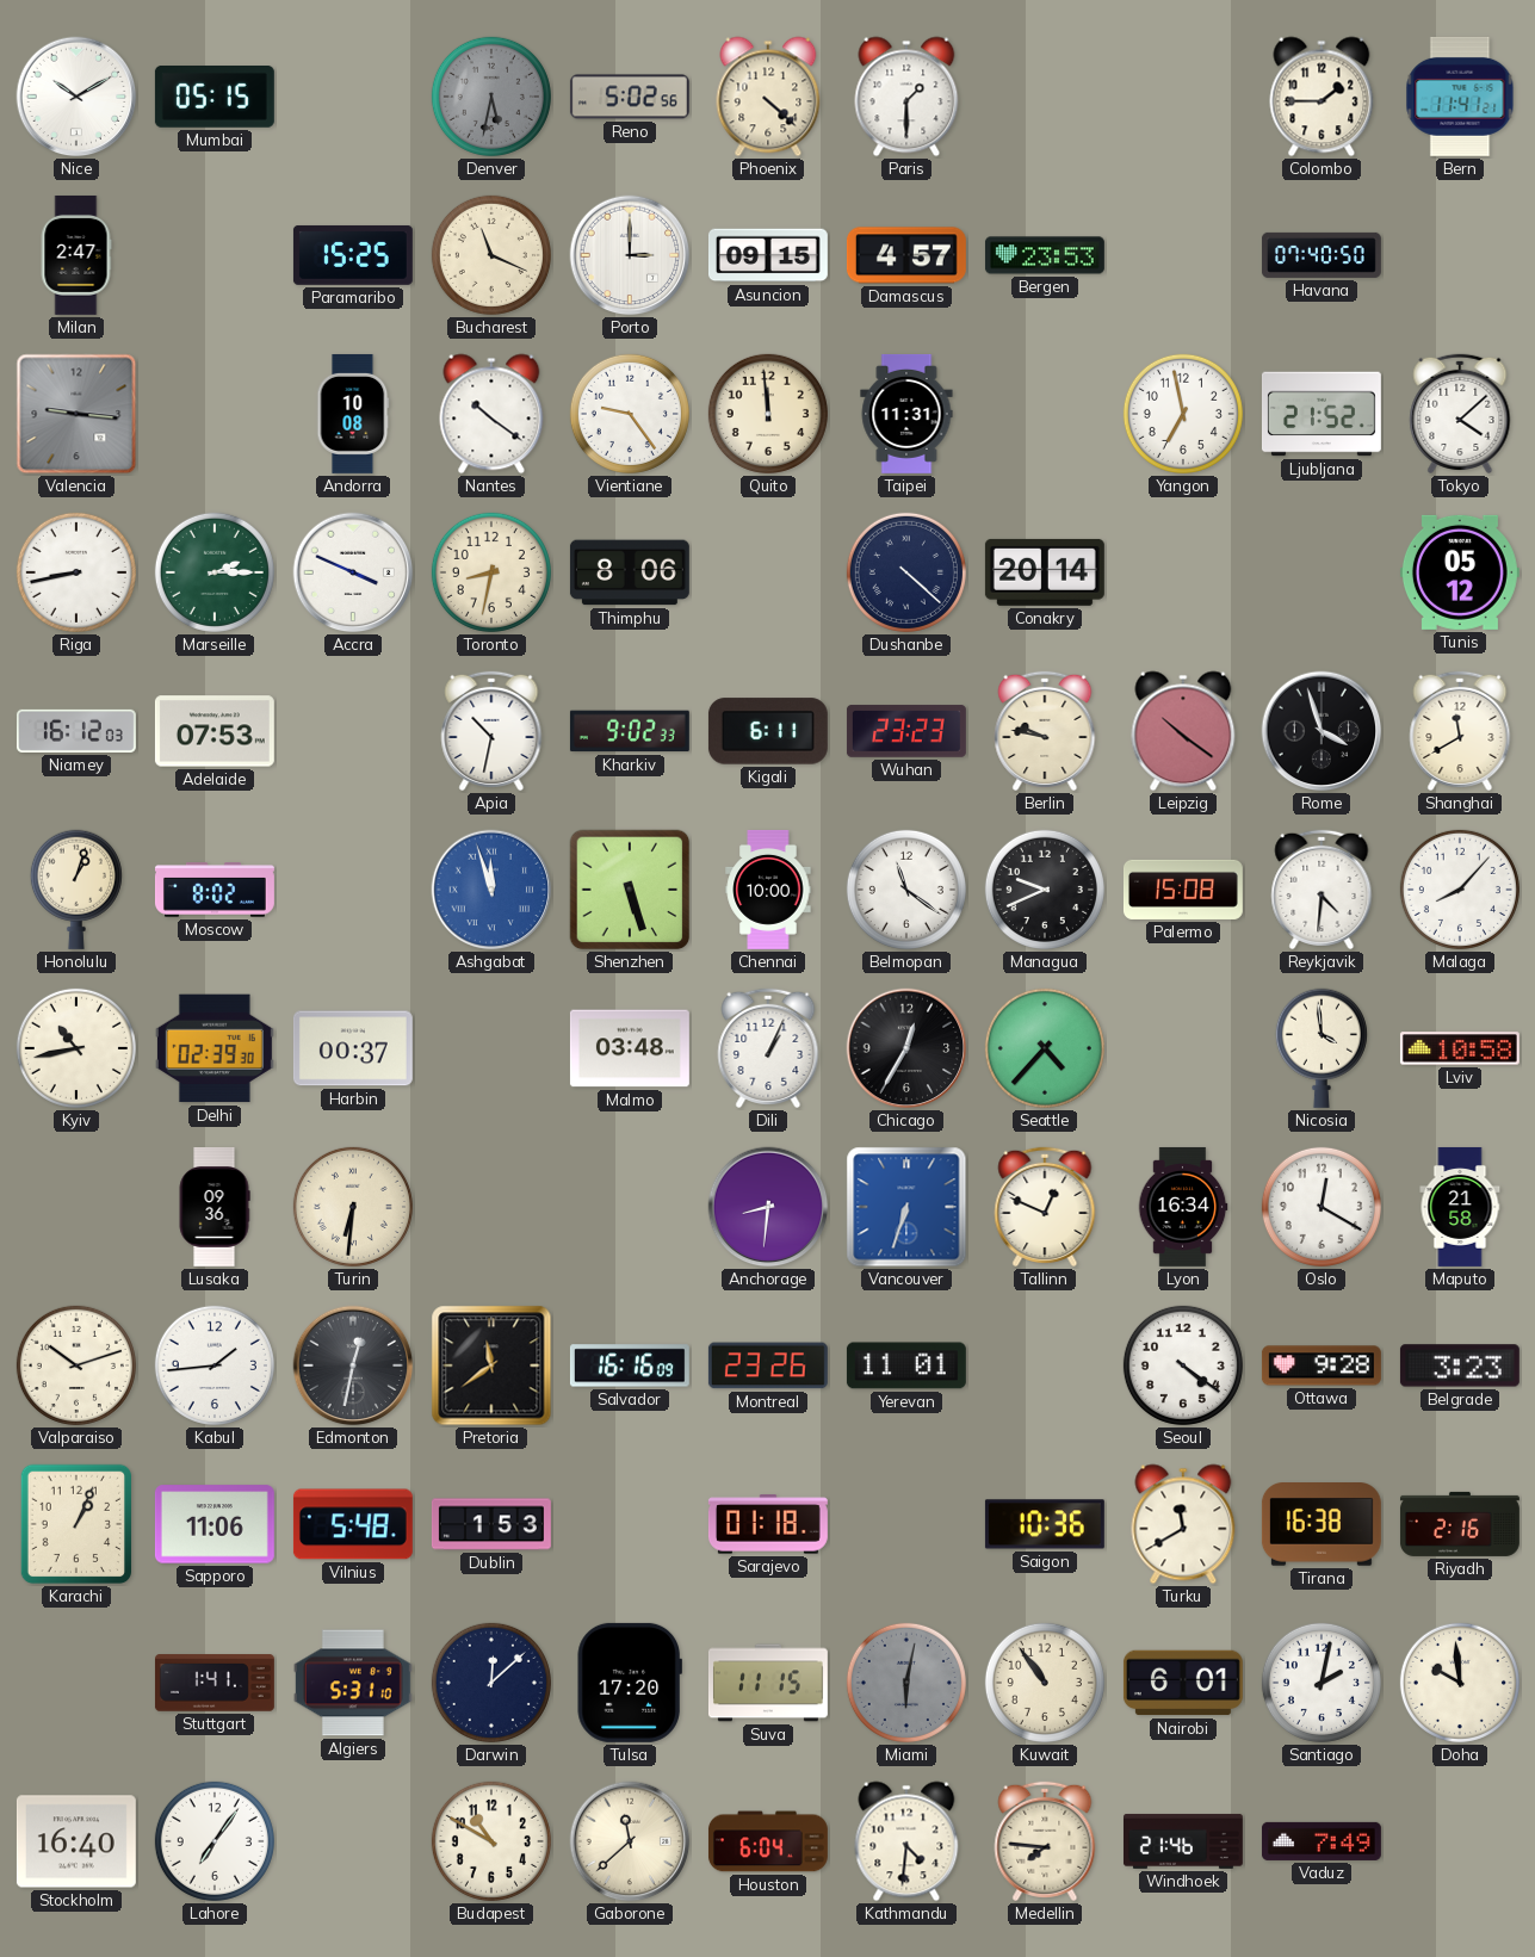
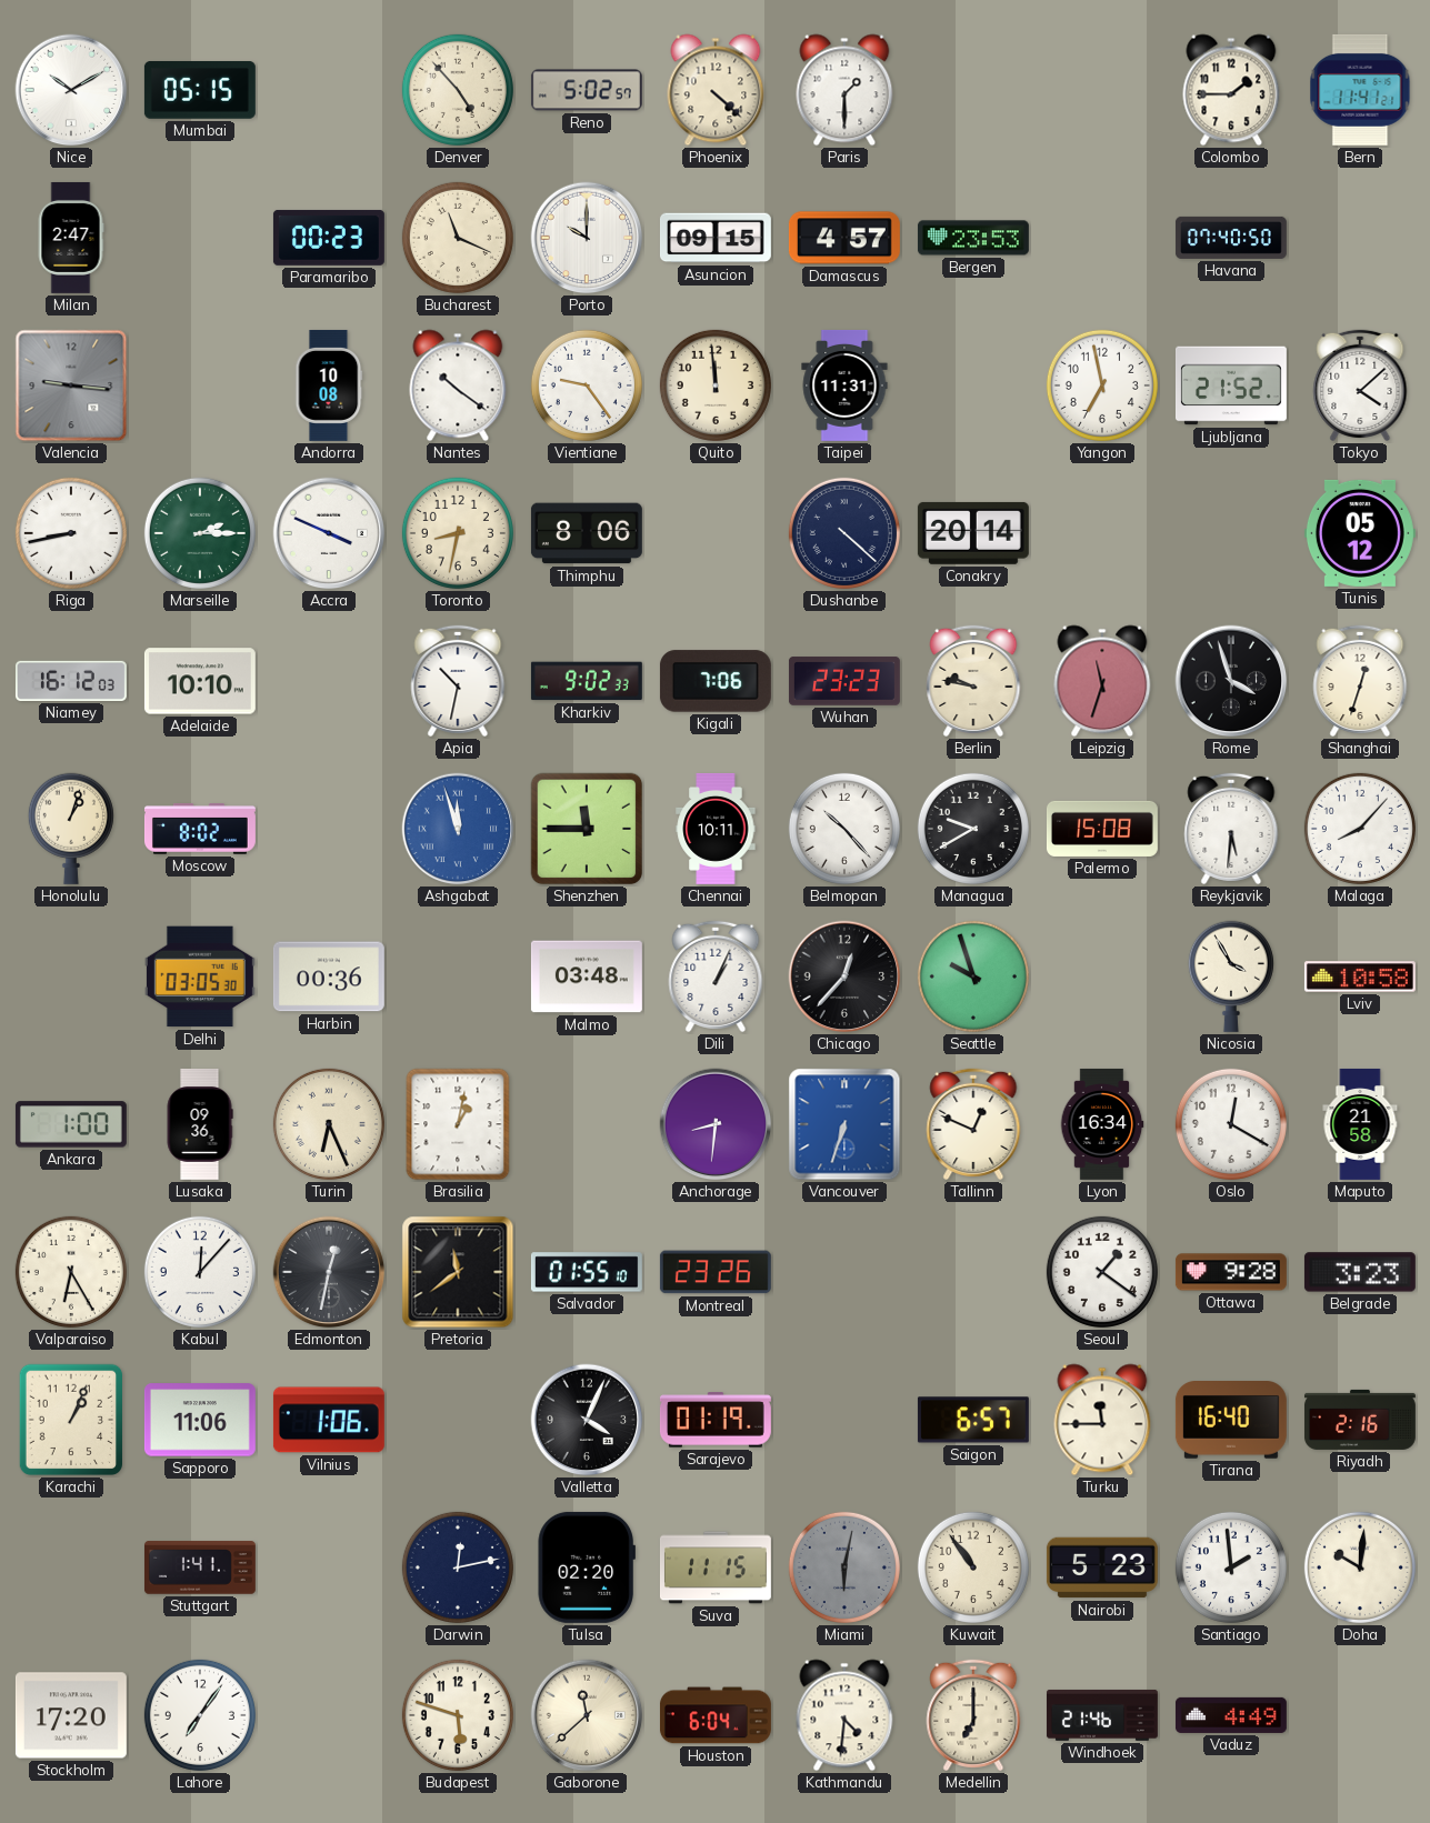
Denver: 5:32 -> 4:53 (458, 90)
Denver dial: grey -> cream (458, 90)
Reno: 5:02:56 -> 5:02:57 (587, 90)
Paramaribo: 15:25 -> 00:23 (329, 238)
Porto: 3:00 -> 10:00 (587, 238)
Adelaide: 07:53 -> 10:10 (200, 681)
Kigali: 6:11 -> 7:06 (716, 681)
Leipzig: 10:21 -> 11:33 (1102, 681)
Shanghai: 11:40 -> 12:33 (1360, 681)
Shenzhen: 5:27 -> 11:45 (587, 829)
Chennai: 10:00 -> 10:11 (716, 829)
Belmopan: 11:21 -> 10:23 (844, 829)
Managua: 9:41 -> 9:40 (973, 829)
Reykjavik: 4:31 -> 5:31 (1231, 829)
Kyiv: 10:43 -> none (76, 1048)
Delhi: 02:39 -> 03:05 (200, 976)
Harbin: 00:37 -> 00:36 (329, 976)
Chicago: 12:35 -> 12:37 (844, 976)
Seattle: 4:37 -> 9:57 (973, 976)
Nicosia: 3:59 -> 3:55 (1231, 976)
Ankara: none -> 1:00 (71, 1124)
Turin: 6:31 -> 6:26 (329, 1124)
Brasilia: none -> 1:02 (458, 1124)
Valparaiso: 10:12 -> 6:25 (71, 1272)
Kabul: 1:44 -> 12:07 (200, 1272)
Salvador: 16:16 -> 01:55 (587, 1272)
Yerevan: 11:01 -> none (906, 1365)
Seoul: 4:21 -> 1:21 (1102, 1272)
Vilnius: 5:48 -> 1:06 (329, 1420)
Dublin: 1:53 -> none (491, 1524)
Valletta: none -> 4:04 (587, 1420)
Sarajevo: 01:18 -> 01:19 (716, 1420)
Saigon: 10:36 -> 6:57 (973, 1420)
Turku: 11:40 -> 11:45 (1102, 1420)
Tirana: 16:38 -> 16:40 (1231, 1421)
Algiers: 5:31 -> none (353, 1683)
Darwin: 12:08 -> 12:13 (458, 1567)
Tulsa: 17:20 -> 02:20 (587, 1567)
Nairobi: 6:01 -> 5:23 (1102, 1567)
Santiago: 2:02 -> 1:59 (1231, 1567)
Doha: 9:59 -> 10:01 (1360, 1567)
Stockholm: 16:40 -> 17:20 (71, 1715)
Budapest: 10:50 -> 5:48 (458, 1715)
Medellin: 7:46 -> 7:00 (973, 1715)
Vaduz: 7:49 -> 4:49 (1231, 1715)
